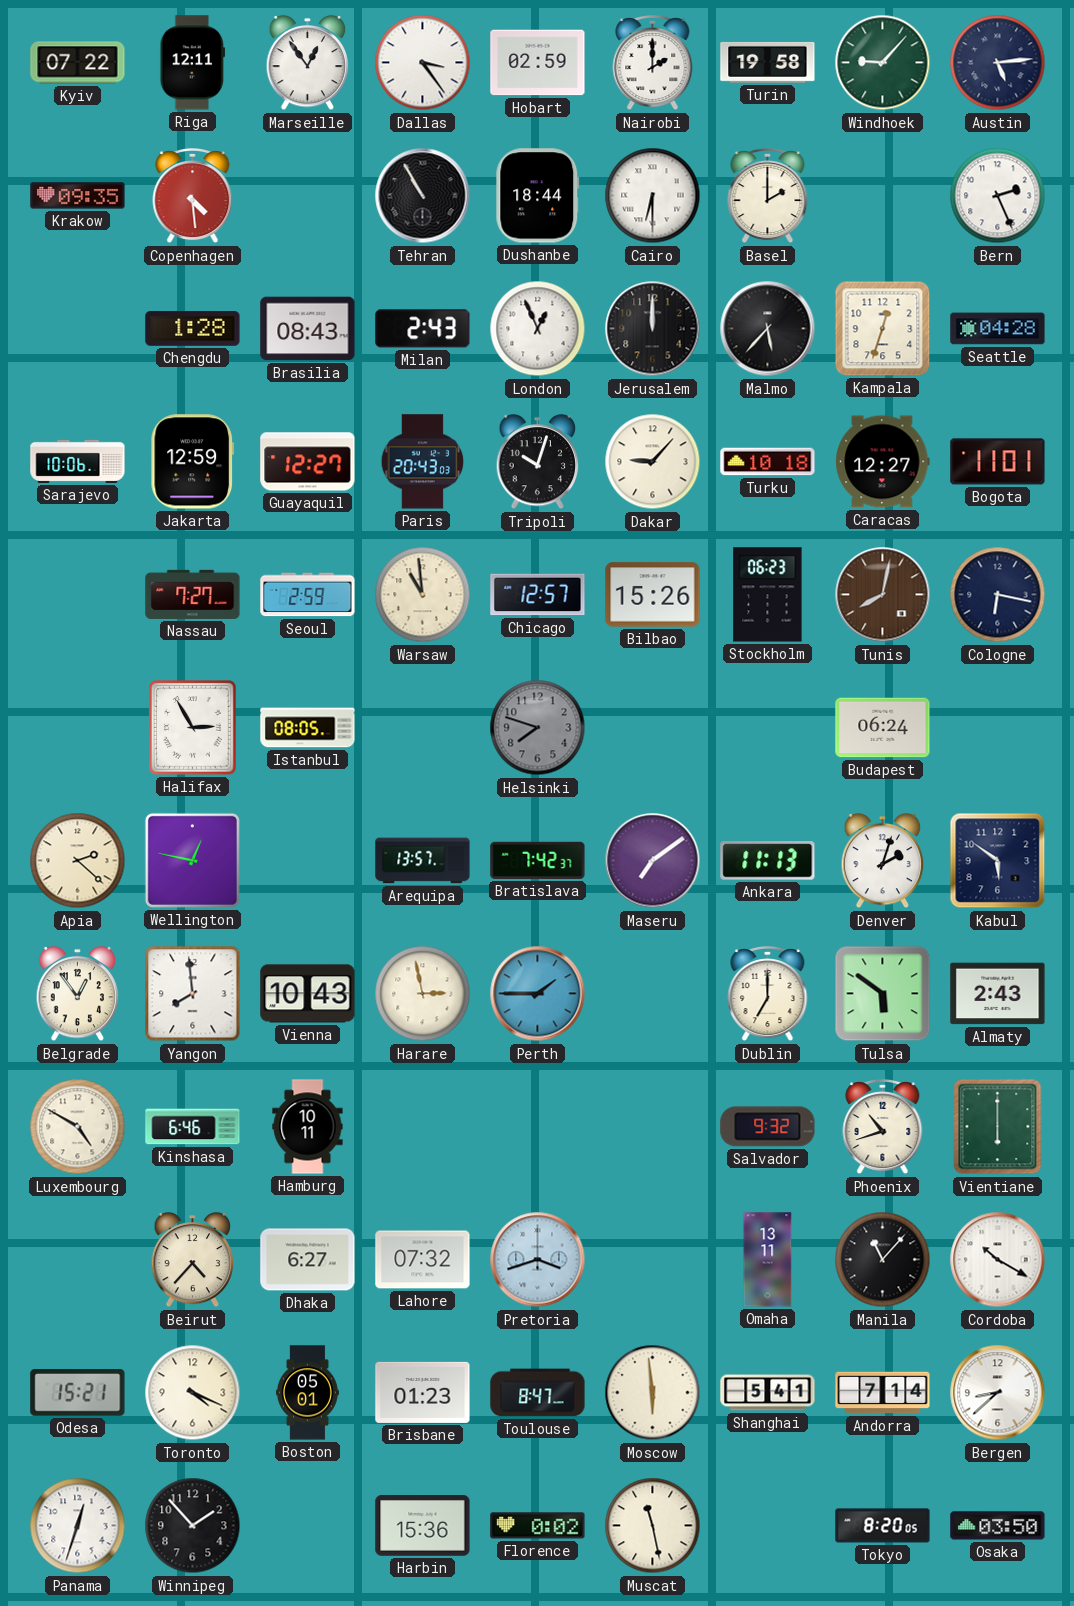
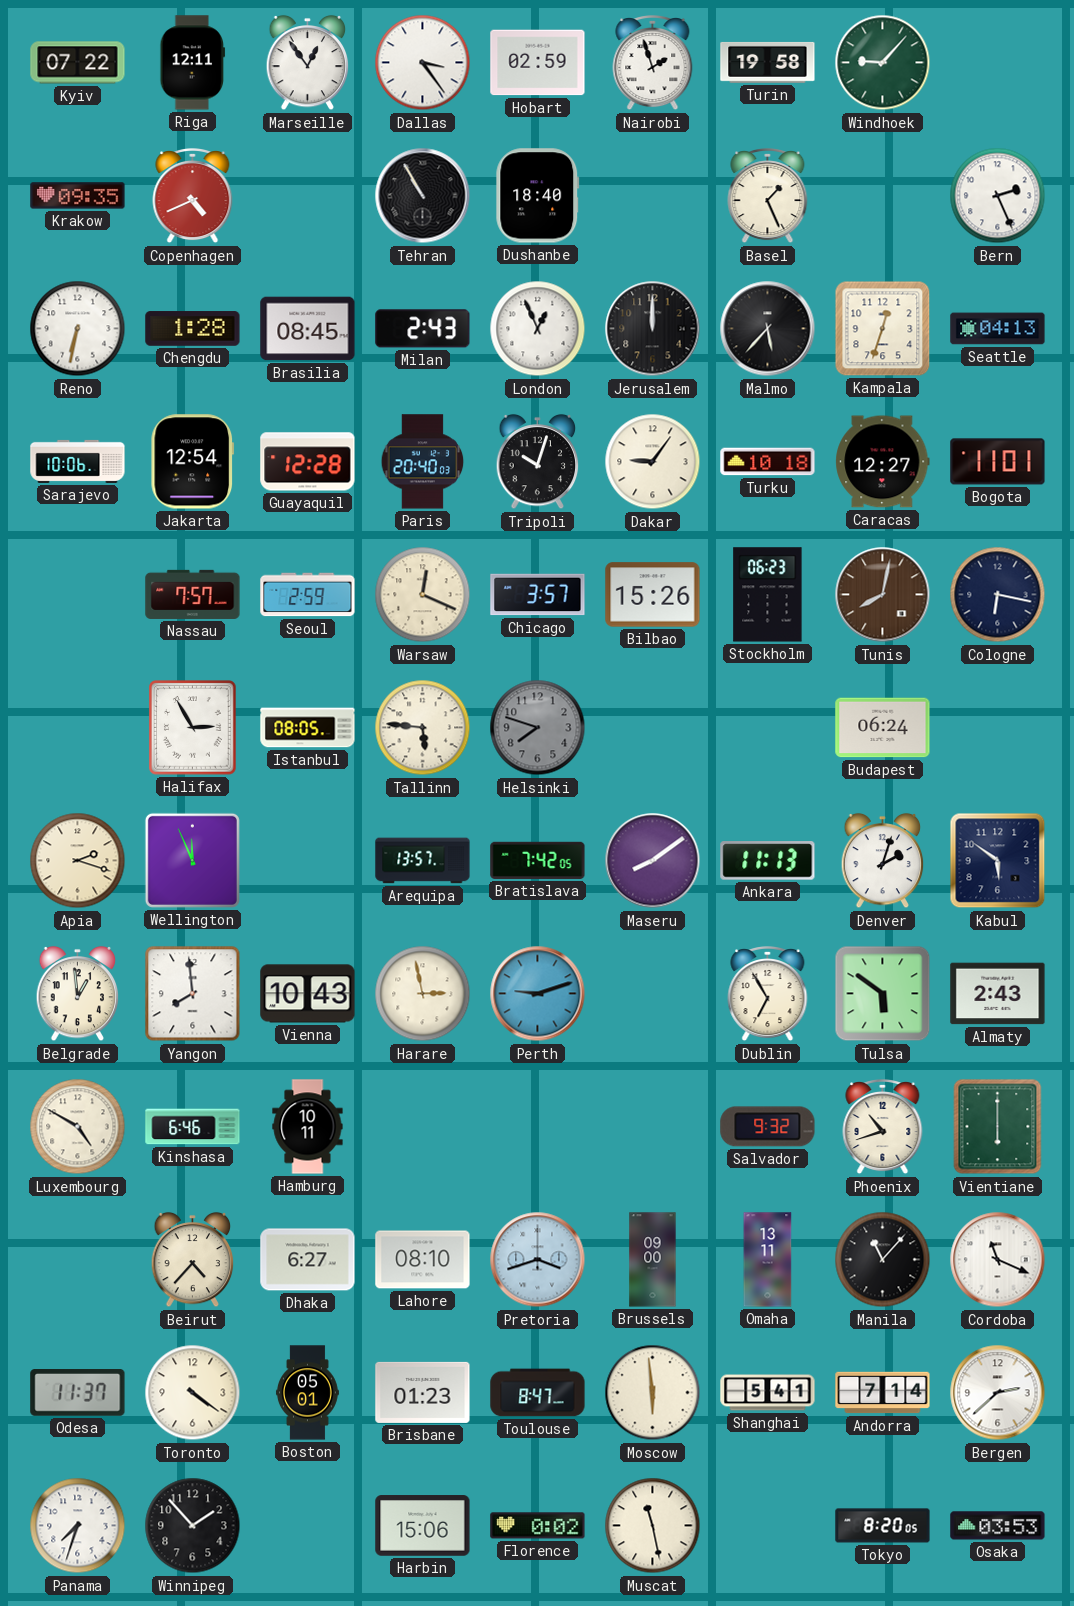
Nairobi: 2:00 -> 1:57 (653, 64)
Austin: 5:14 -> none (998, 63)
Copenhagen: 4:29 -> 4:41 (193, 197)
Dushanbe: 18:44 -> 18:40 (538, 196)
Cairo: 6:30 -> none (653, 196)
Basel: 2:00 -> 1:26 (768, 197)
Reno: none -> 6:32 (78, 329)
Brasilia: 08:43 -> 08:45 (308, 329)
Seattle: 04:28 -> 04:13 (998, 329)
Jakarta: 12:59 -> 12:54 (193, 462)
Guayaquil: 12:27 -> 12:28 (308, 462)
Paris: 20:43 -> 20:40 (423, 462)
Dakar: 9:07 -> 9:06 (653, 462)
Nassau: 7:27 -> 7:57 (193, 594)
Warsaw: 10:59 -> 12:19 (423, 595)
Chicago: 12:57 -> 3:57 (538, 595)
Tallinn: none -> 5:46 (423, 728)
Apia: 2:22 -> 2:18 (78, 861)
Wellington: 12:47 -> 11:56 (192, 860)
Bratislava: 7:42:37 -> 7:42:05 (538, 860)
Maseru: 7:09 -> 8:09 (653, 861)
Belgrade: 12:54 -> 12:59 (78, 994)
Perth: 1:45 -> 9:12 (538, 994)
Dublin: 7:00 -> 6:55 (768, 995)
Lahore: 07:32 -> 08:10 (423, 1260)
Brussels: none -> 09:00 (653, 1260)
Cordoba: 10:20 -> 11:19 (998, 1260)
Odesa: 15:21 -> 11:37 (78, 1393)
Toronto: 4:19 -> 4:21 (193, 1393)
Bergen: 8:38 -> 2:38 (998, 1393)
Panama: 12:33 -> 7:33 (78, 1526)
Harbin: 15:36 -> 15:06 (423, 1526)
Osaka: 03:50 -> 03:53 (998, 1526)
